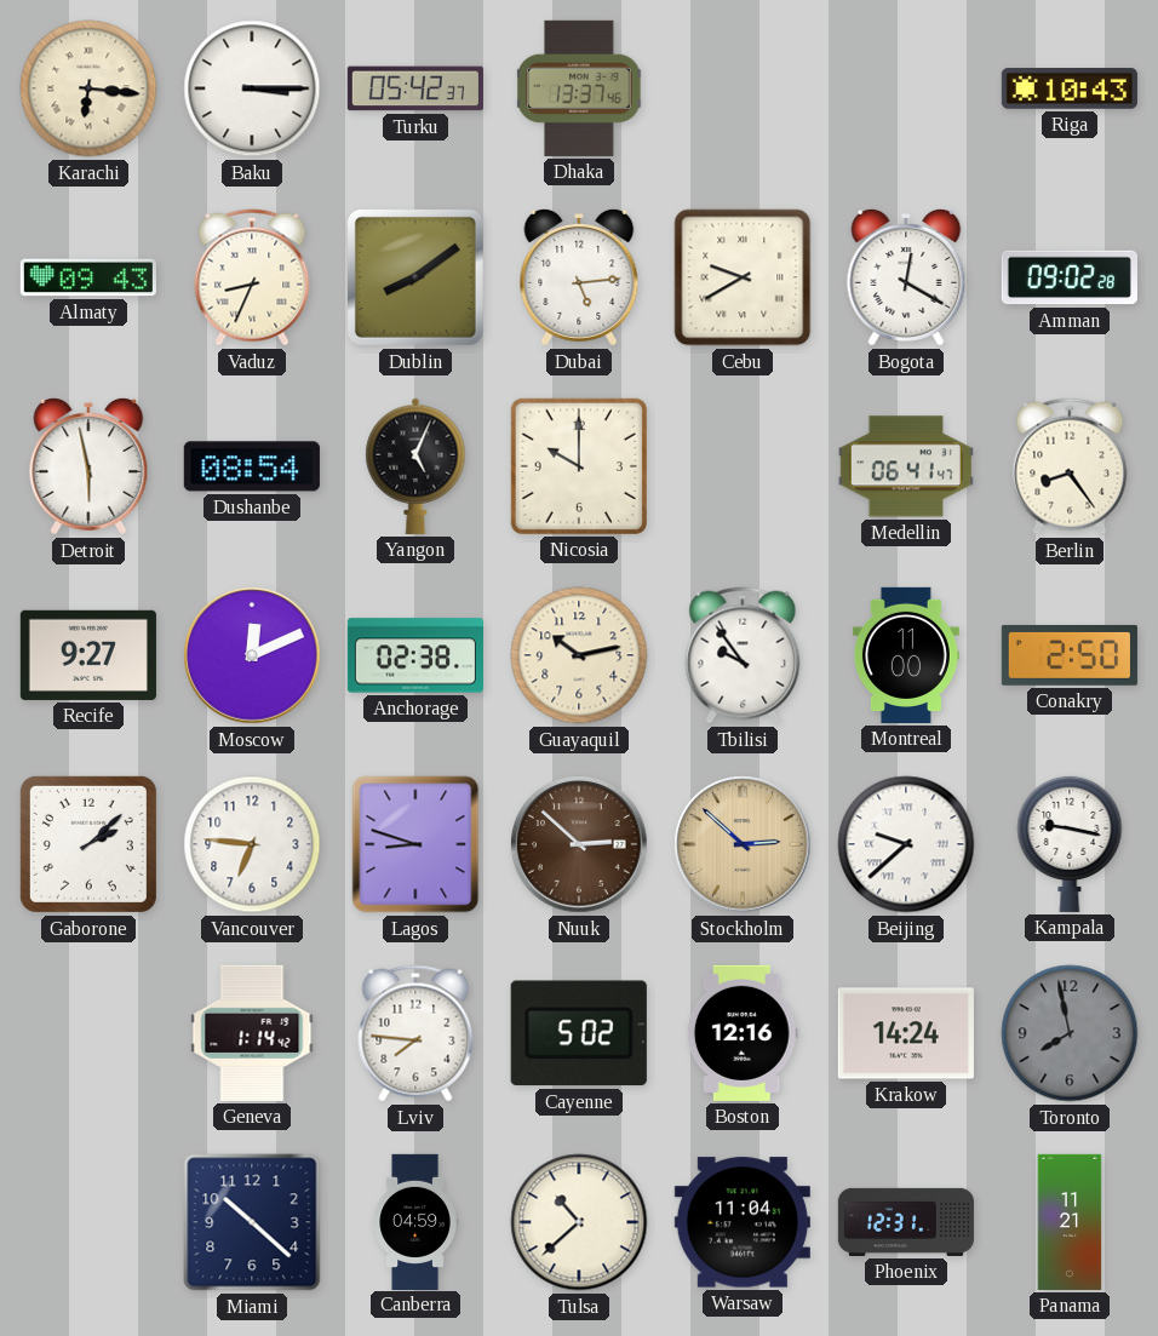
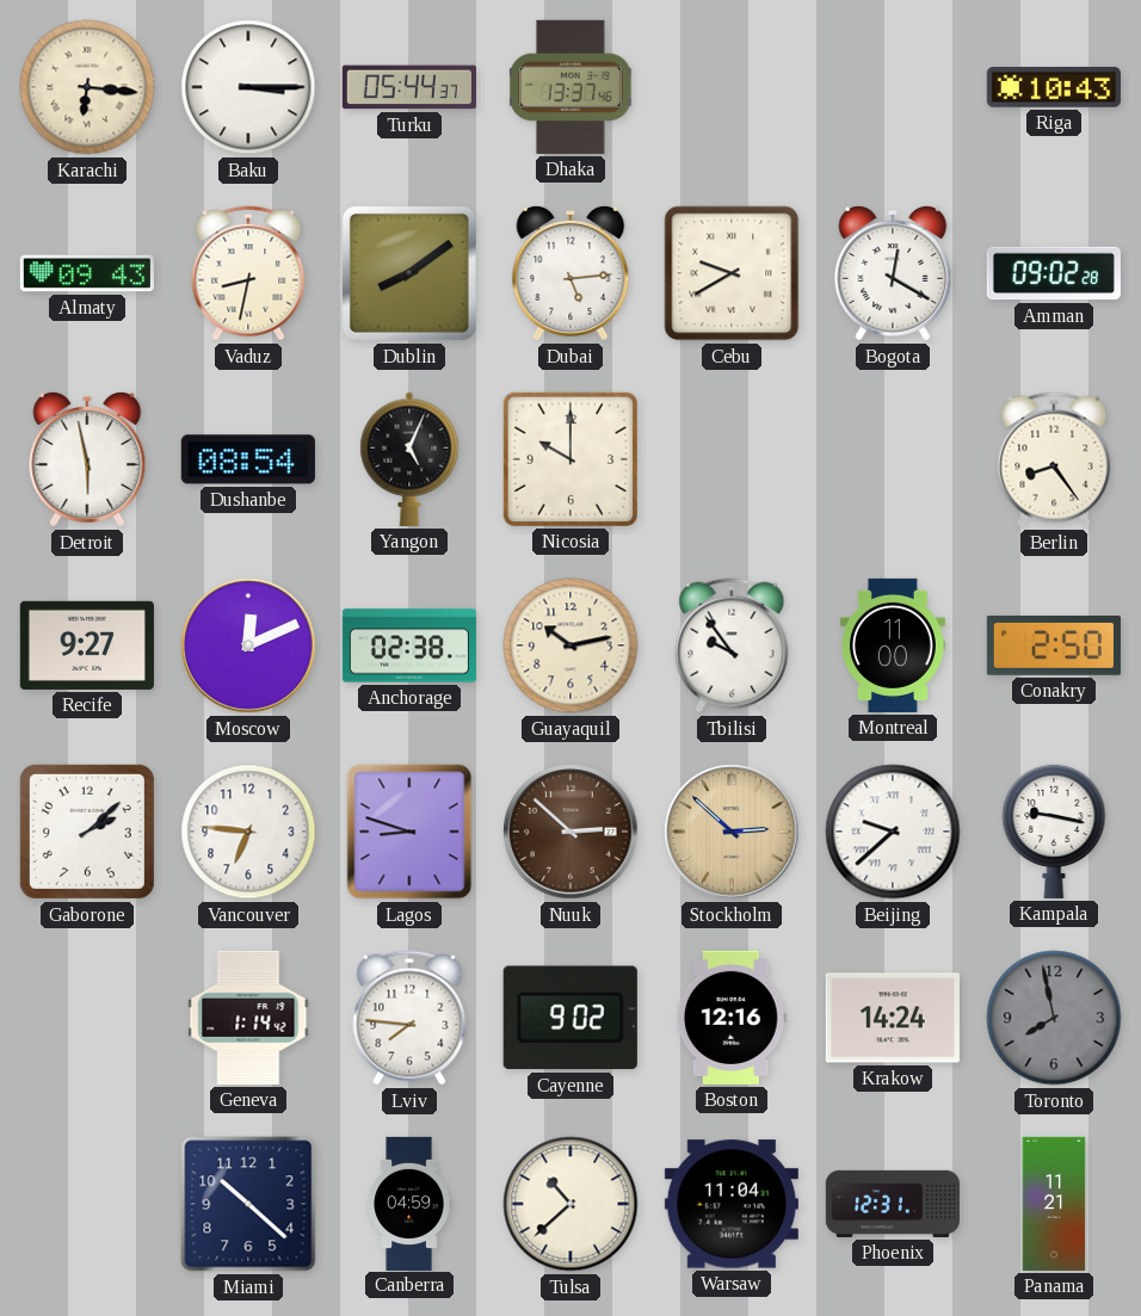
Turku: 05:42 -> 05:44 (409, 87)
Vaduz: 8:34 -> 8:32 (248, 273)
Medellin: 06:41 -> none (906, 466)
Cayenne: 5:02 -> 9:02 (570, 1018)
